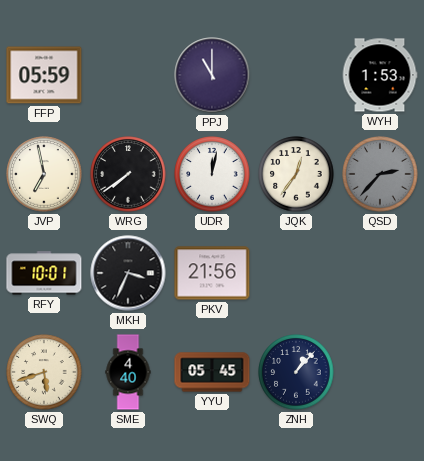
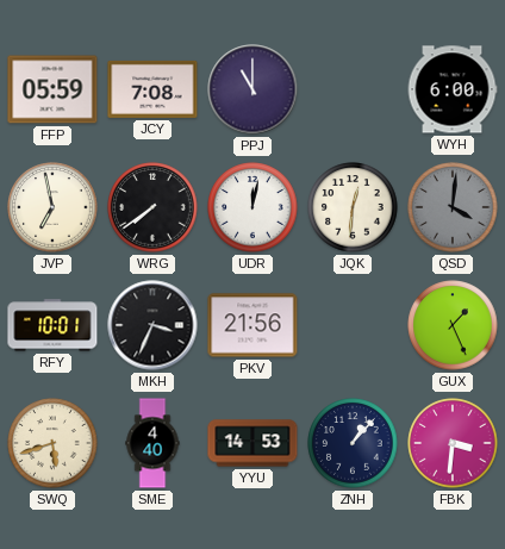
JCY: none -> 7:08 (152, 89)
WYH: 1:53 -> 6:00 (453, 89)
JQK: 12:36 -> 12:31 (353, 207)
QSD: 2:37 -> 4:01 (453, 207)
GUX: none -> 1:26 (453, 325)
YYU: 05:45 -> 14:53 (253, 443)
FBK: none -> 3:31 (453, 443)
